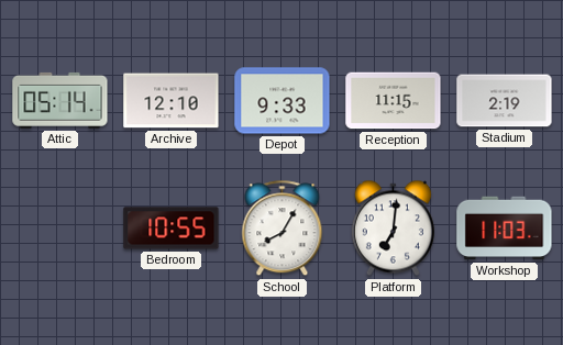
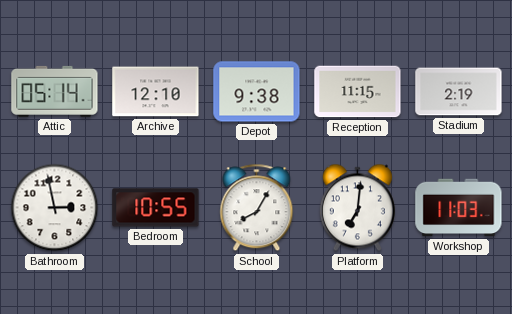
Depot: 9:33 -> 9:38 (257, 92)
Bathroom: none -> 2:58 (55, 208)
